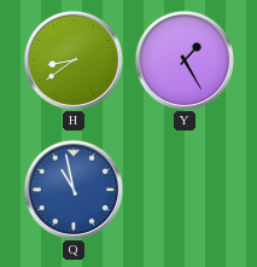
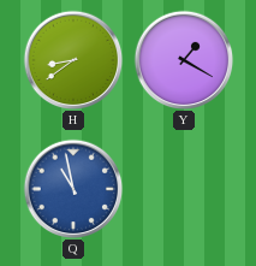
Y: 1:25 -> 1:20 (184, 60)
